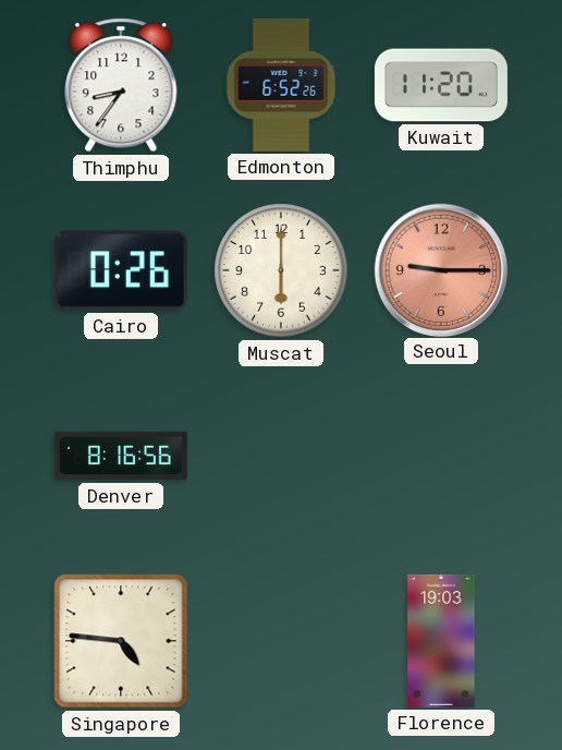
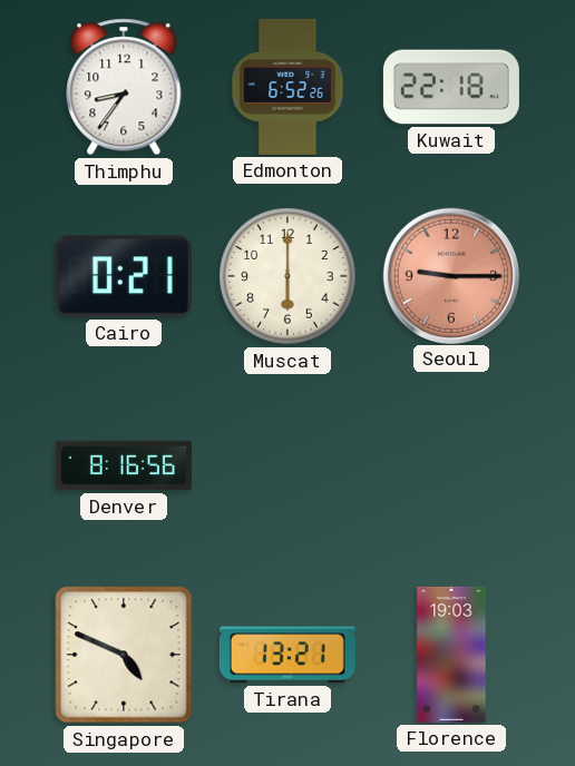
Kuwait: 11:20 -> 22:18 (451, 87)
Cairo: 0:26 -> 0:21 (124, 276)
Singapore: 4:46 -> 4:49 (124, 655)
Tirana: none -> 13:21 (287, 655)
